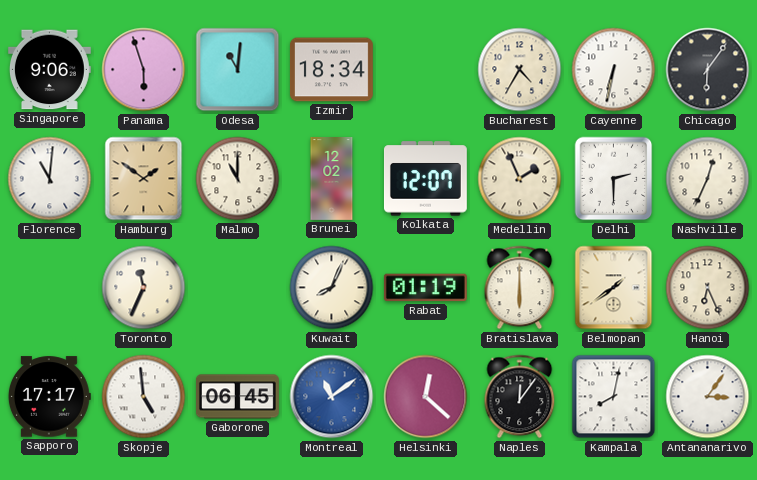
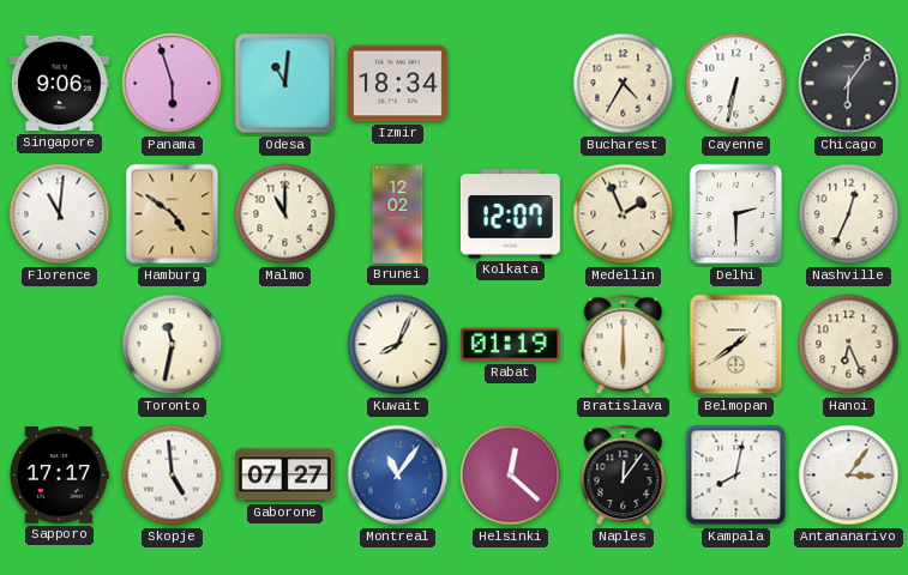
Hamburg: 1:51 -> 4:51 (173, 214)
Toronto: 11:34 -> 11:32 (173, 345)
Gaborone: 06:45 -> 07:27 (284, 476)
Montreal: 11:09 -> 11:06 (398, 476)
